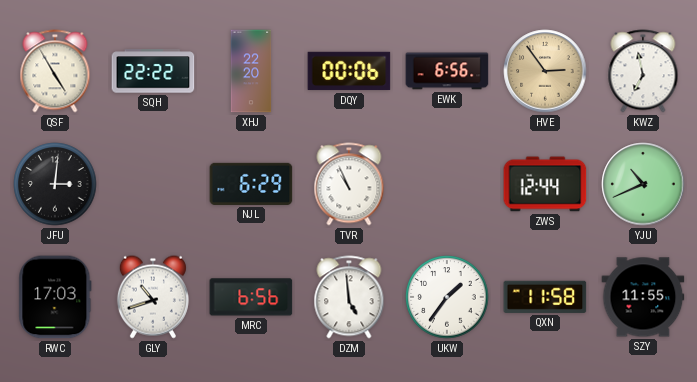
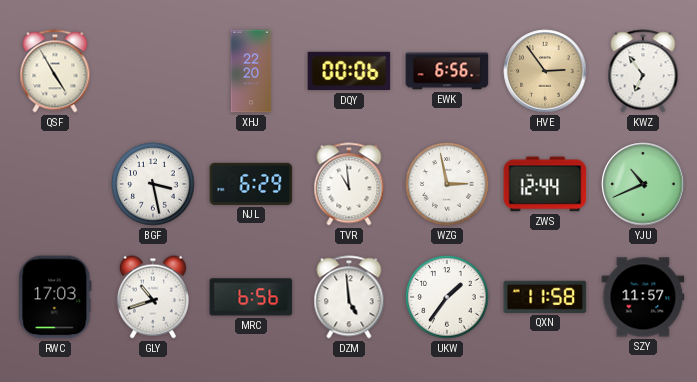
SQH: 22:22 -> none (153, 71)
KWZ: 6:58 -> 6:54 (643, 71)
JFU: 3:01 -> none (55, 184)
BGF: none -> 3:28 (153, 184)
TVR: 10:56 -> 10:59 (349, 184)
WZG: none -> 2:58 (447, 184)
SZY: 11:55 -> 11:57 (643, 297)
